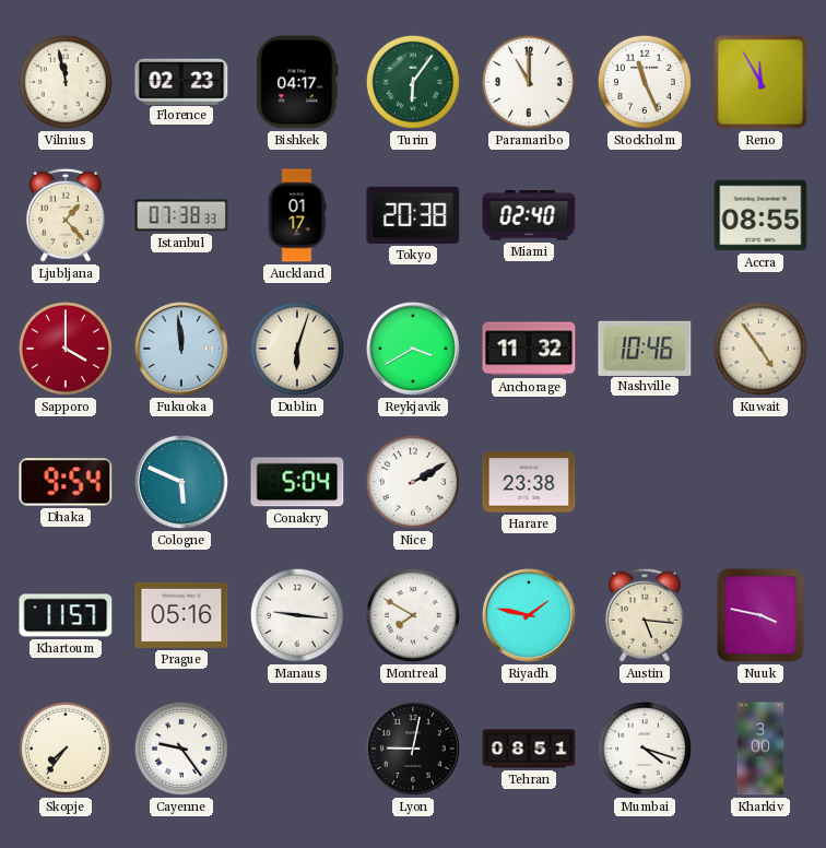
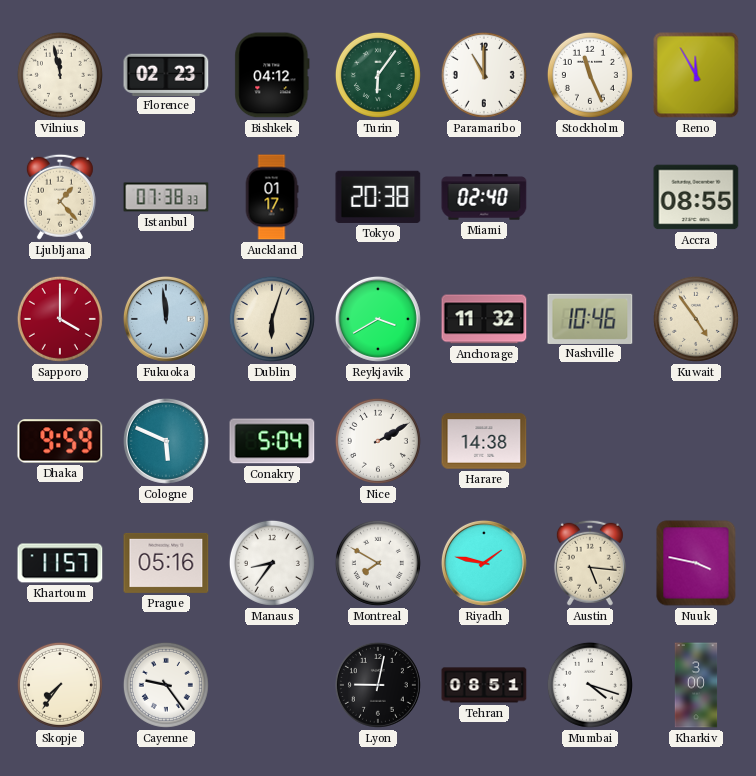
Bishkek: 04:17 -> 04:12 (272, 75)
Dhaka: 9:54 -> 9:59 (60, 441)
Harare: 23:38 -> 14:38 (484, 441)
Manaus: 9:16 -> 8:36 (272, 563)
